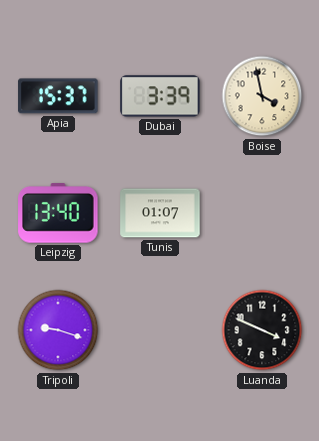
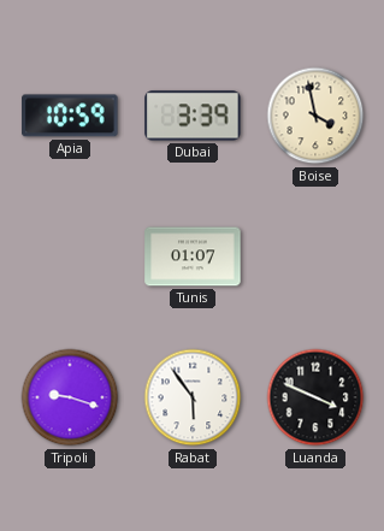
Apia: 15:37 -> 10:59 (70, 116)
Leipzig: 13:40 -> none (58, 213)
Rabat: none -> 5:54 (193, 397)
